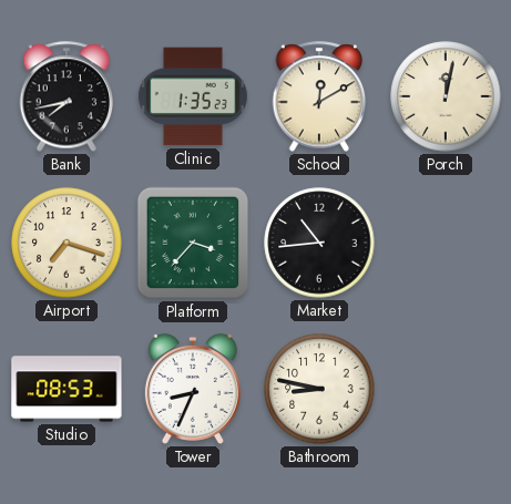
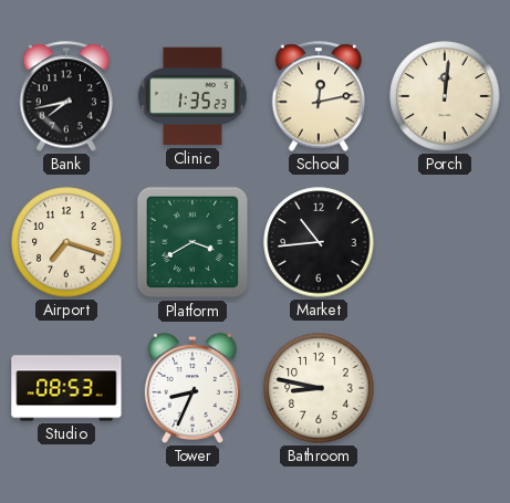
School: 12:10 -> 12:13 (319, 96)
Porch: 12:02 -> 12:01 (445, 96)
Platform: 3:37 -> 3:40 (192, 242)
